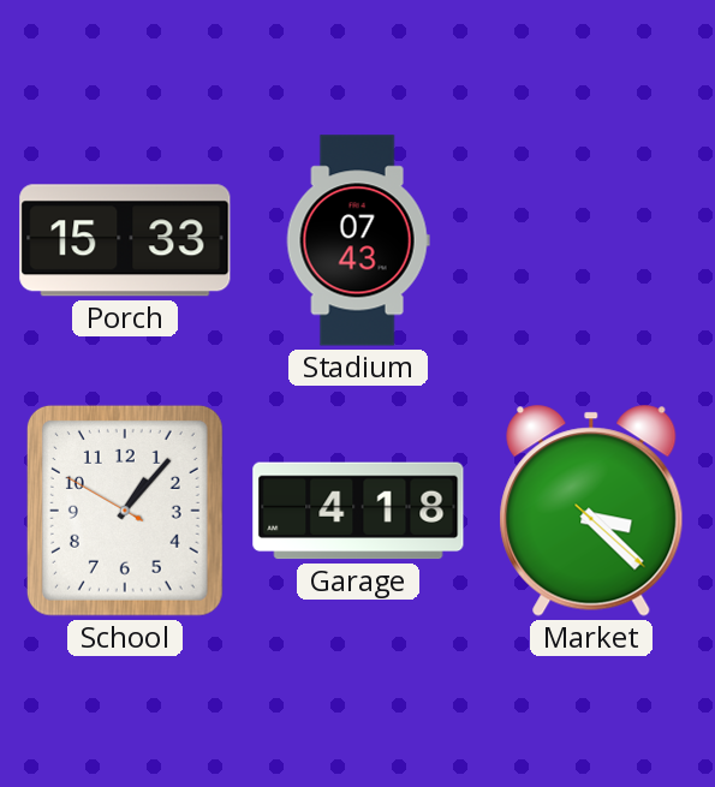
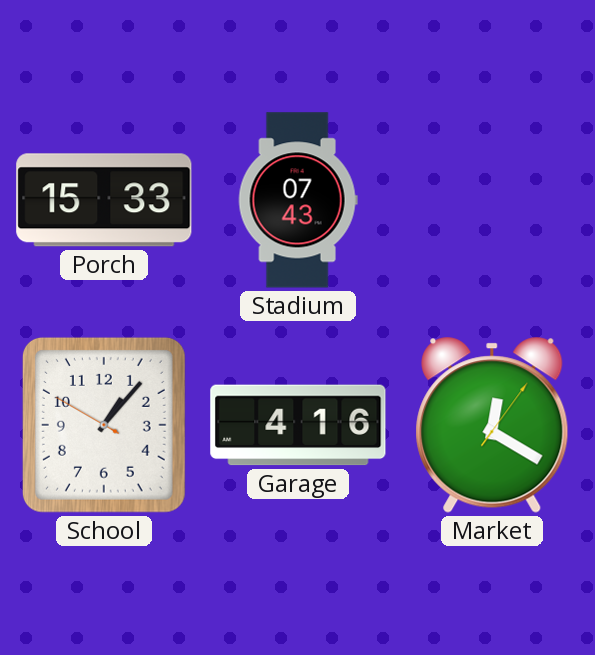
Garage: 4:18 -> 4:16 (298, 425)
Market: 3:22 -> 12:20 (492, 425)
